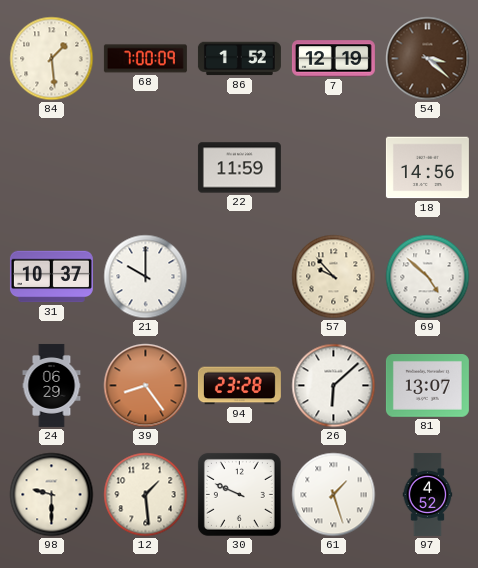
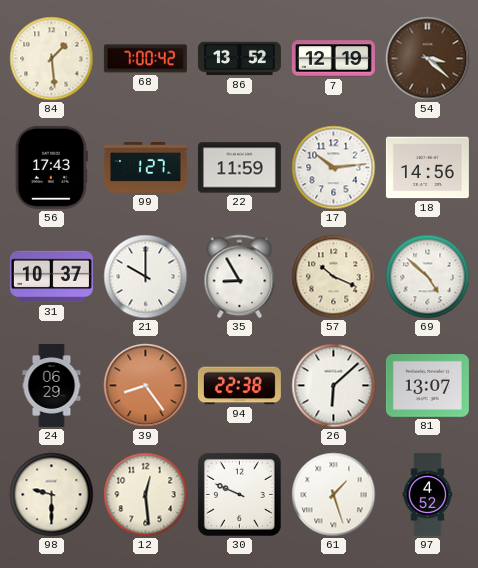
68: 7:00:09 -> 7:00:42 (145, 59)
86: 1:52 -> 13:52 (239, 59)
56: none -> 17:43 (51, 167)
99: none -> 1:27 (145, 168)
17: none -> 10:14 (334, 168)
35: none -> 8:55 (240, 277)
57: 9:53 -> 10:19 (334, 277)
94: 23:28 -> 22:38 (239, 386)
12: 1:29 -> 12:29 (146, 495)
